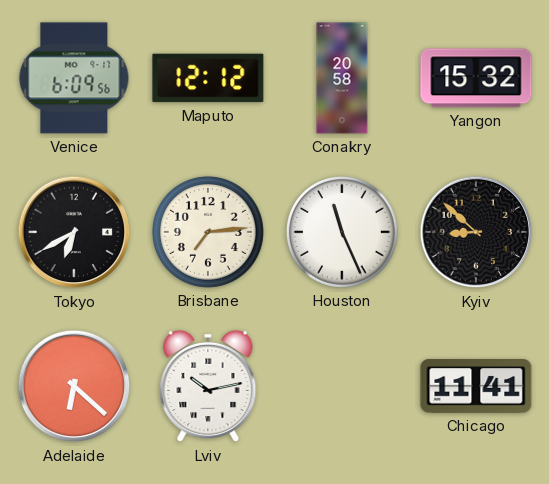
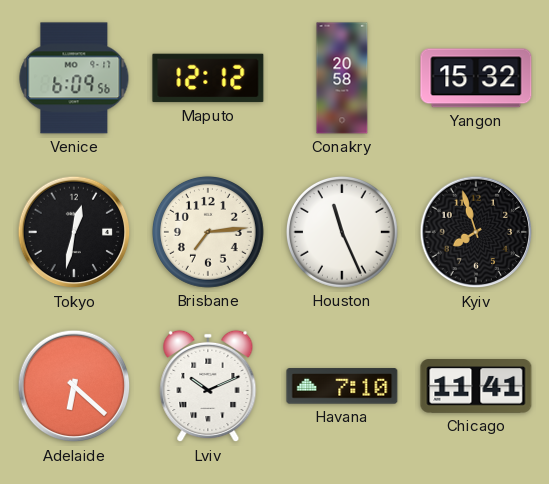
Tokyo: 6:40 -> 12:32 (74, 232)
Kyiv: 8:52 -> 7:57 (476, 232)
Lviv: 10:13 -> 10:11 (208, 386)
Havana: none -> 7:10 (342, 386)
